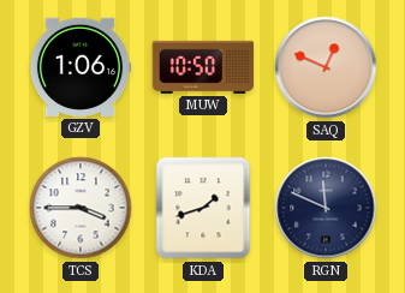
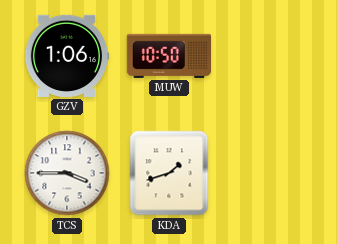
SAQ: 12:49 -> none (326, 67)
RGN: 11:49 -> none (326, 208)
